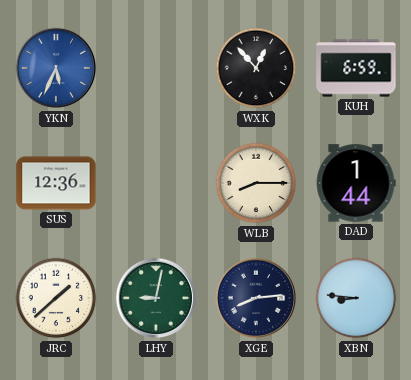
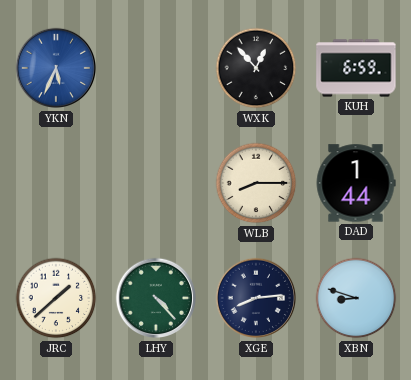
SUS: 12:36 -> none (56, 183)
LHY: 9:02 -> 4:23 (156, 298)
XBN: 8:46 -> 8:48 (356, 298)
